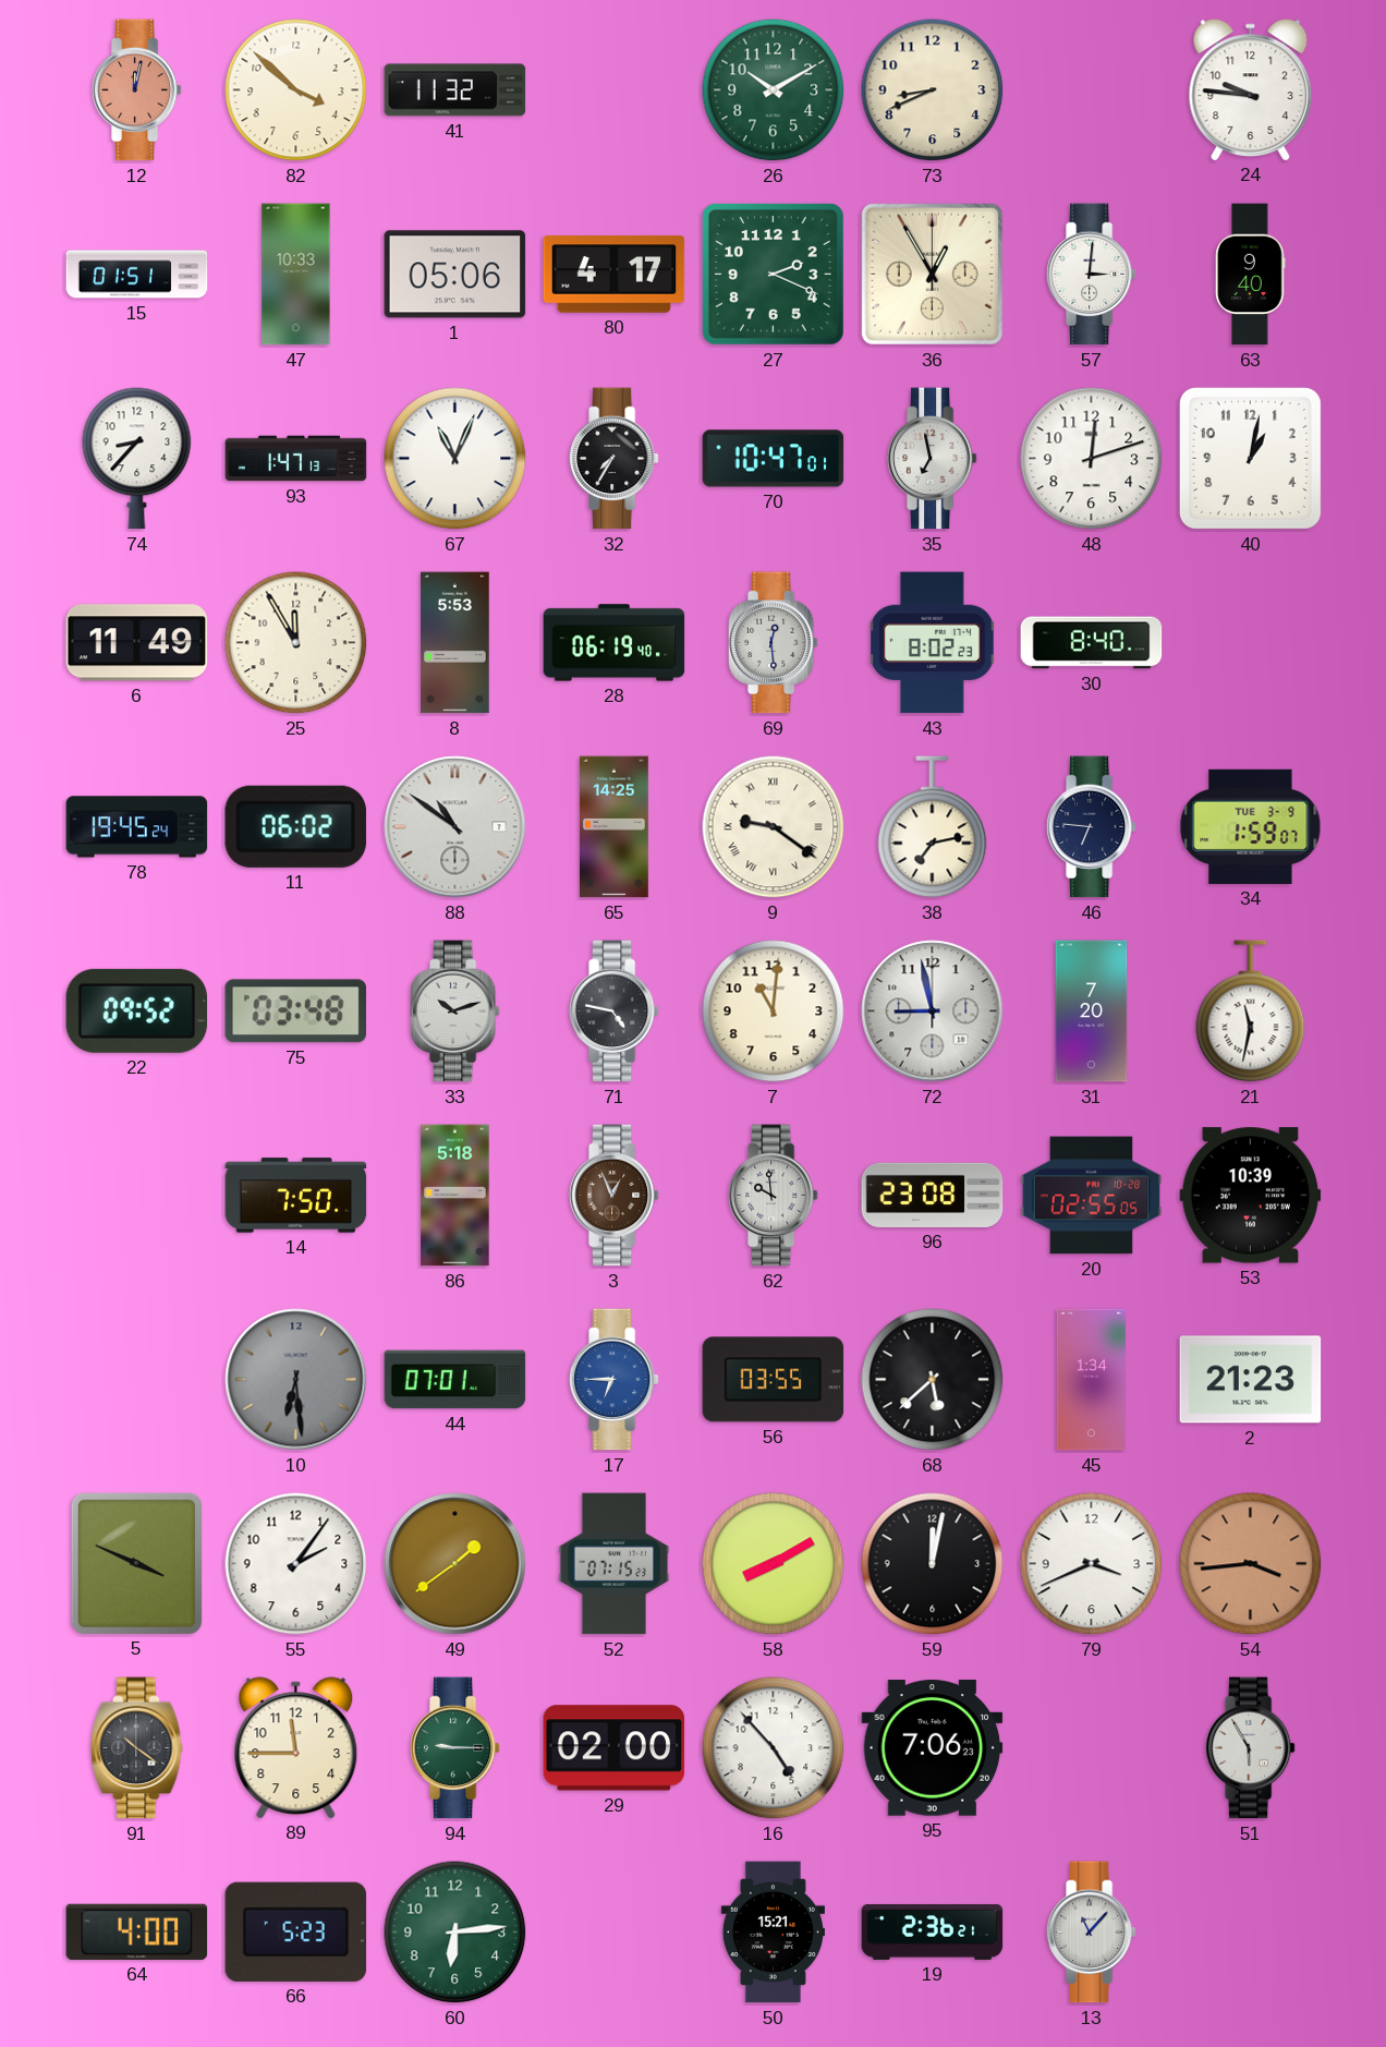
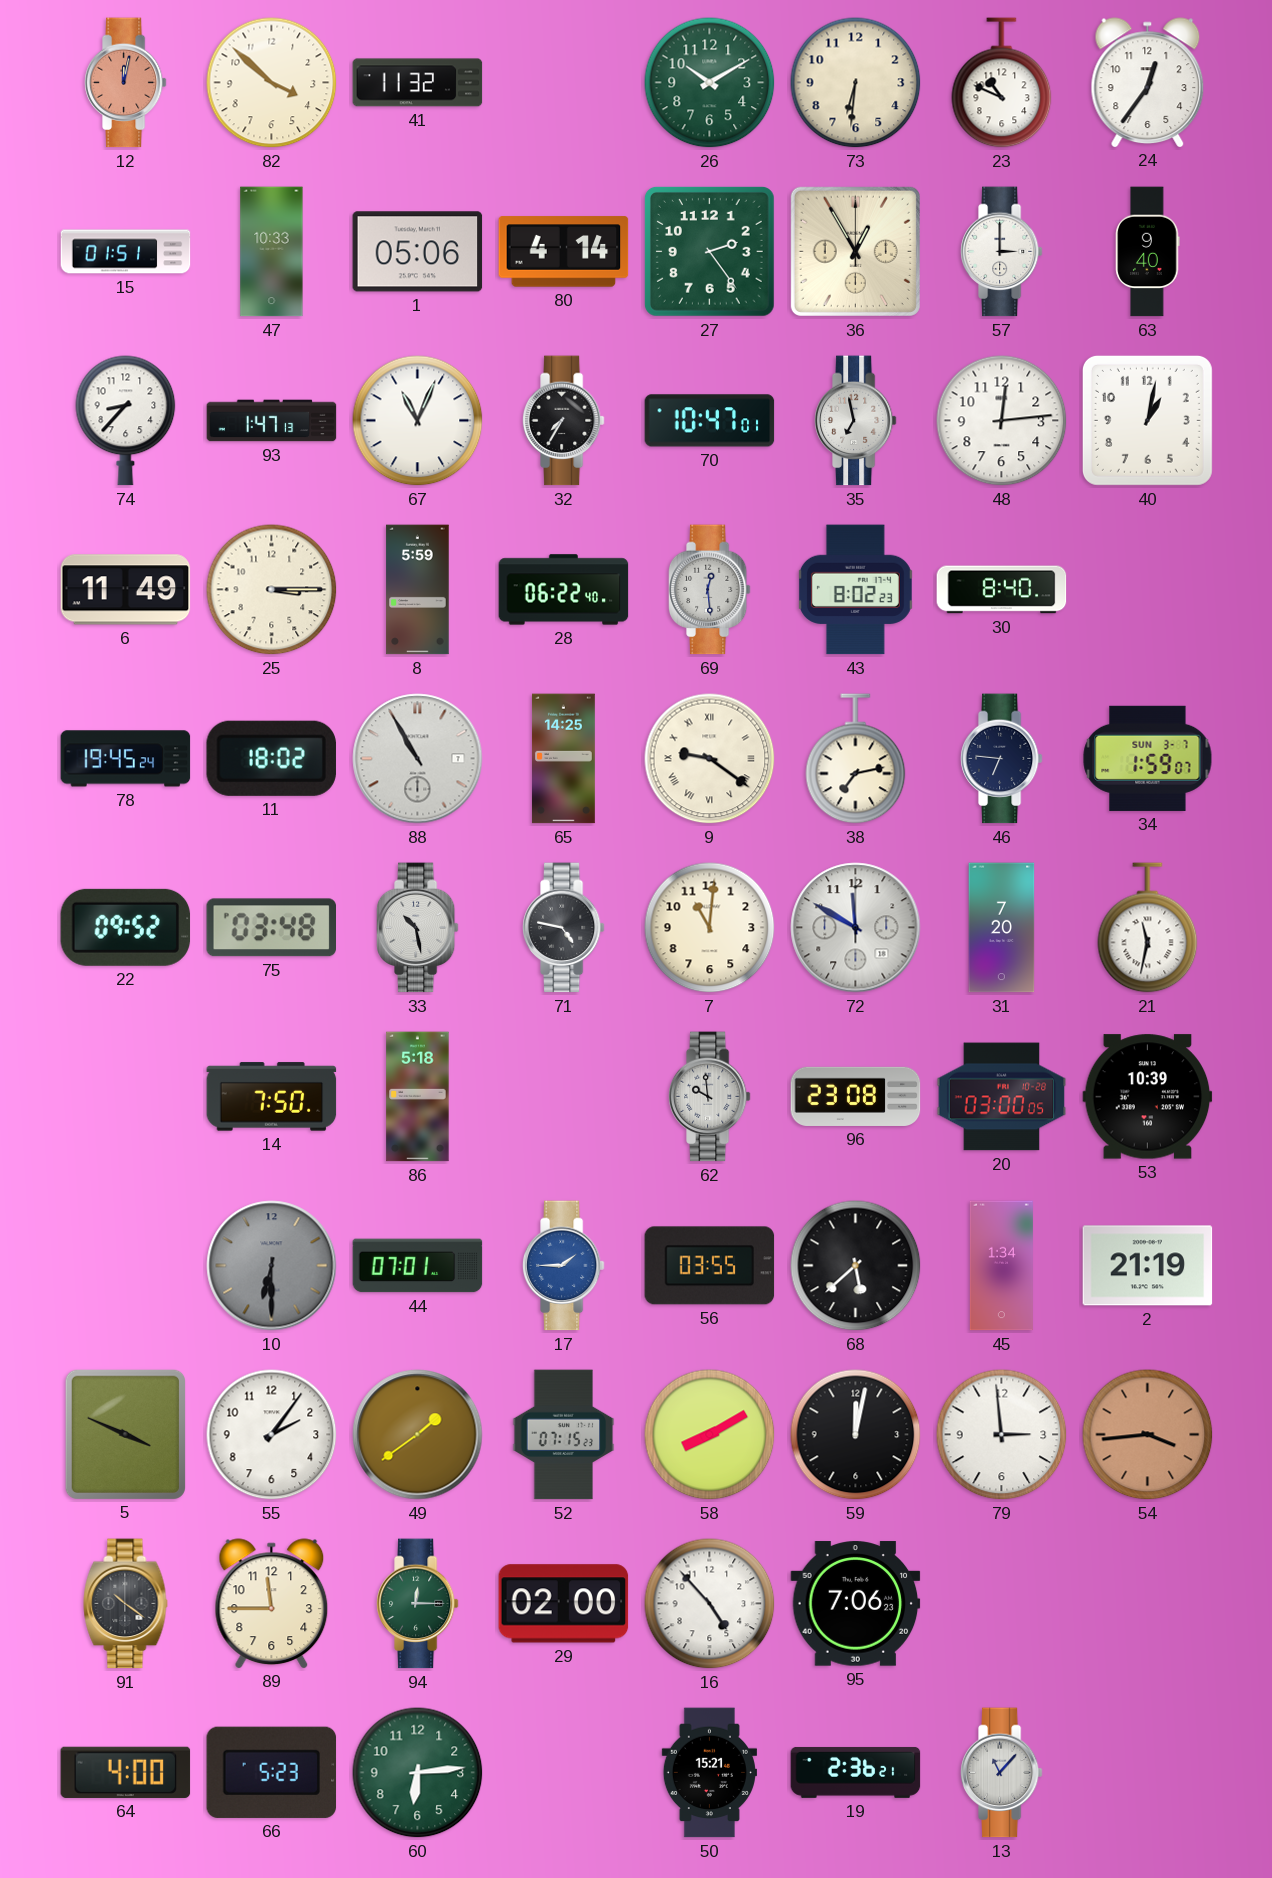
73: 8:41 -> 6:31 (856, 83)
23: none -> 10:49 (1002, 83)
24: 9:46 -> 12:36 (1148, 82)
80: 4:17 -> 4:14 (564, 252)
27: 2:19 -> 2:24 (709, 251)
57: 3:01 -> 3:00 (1001, 252)
48: 12:12 -> 12:14 (1002, 421)
25: 11:55 -> 3:15 (272, 590)
8: 5:53 -> 5:59 (418, 590)
28: 06:19 -> 06:22 (564, 590)
11: 06:02 -> 18:02 (271, 758)
88: 10:51 -> 10:55 (418, 759)
34 date: TUE 3-9 -> SUN 3-7 (1148, 758)
33: 10:12 -> 10:28 (417, 928)
72: 8:58 -> 11:50 (856, 928)
3: 12:56 -> none (613, 1196)
20: 02:55 -> 03:00 (1002, 1097)
10: 6:29 -> 6:30 (272, 1266)
17: 6:45 -> 1:45 (563, 1266)
2: 21:23 -> 21:19 (1148, 1266)
79: 3:41 -> 2:59 (1002, 1435)
94: 9:15 -> 12:15 (417, 1604)
51: 5:55 -> none (1250, 1748)
